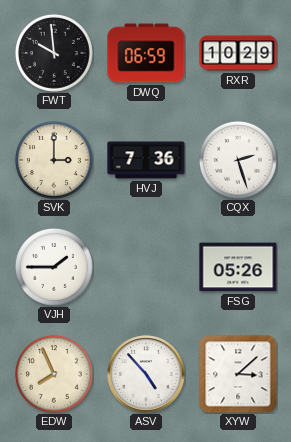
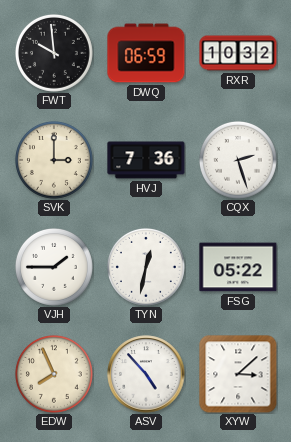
RXR: 10:29 -> 10:32 (238, 53)
TYN: none -> 12:32 (146, 267)
FSG: 05:26 -> 05:22 (238, 267)
